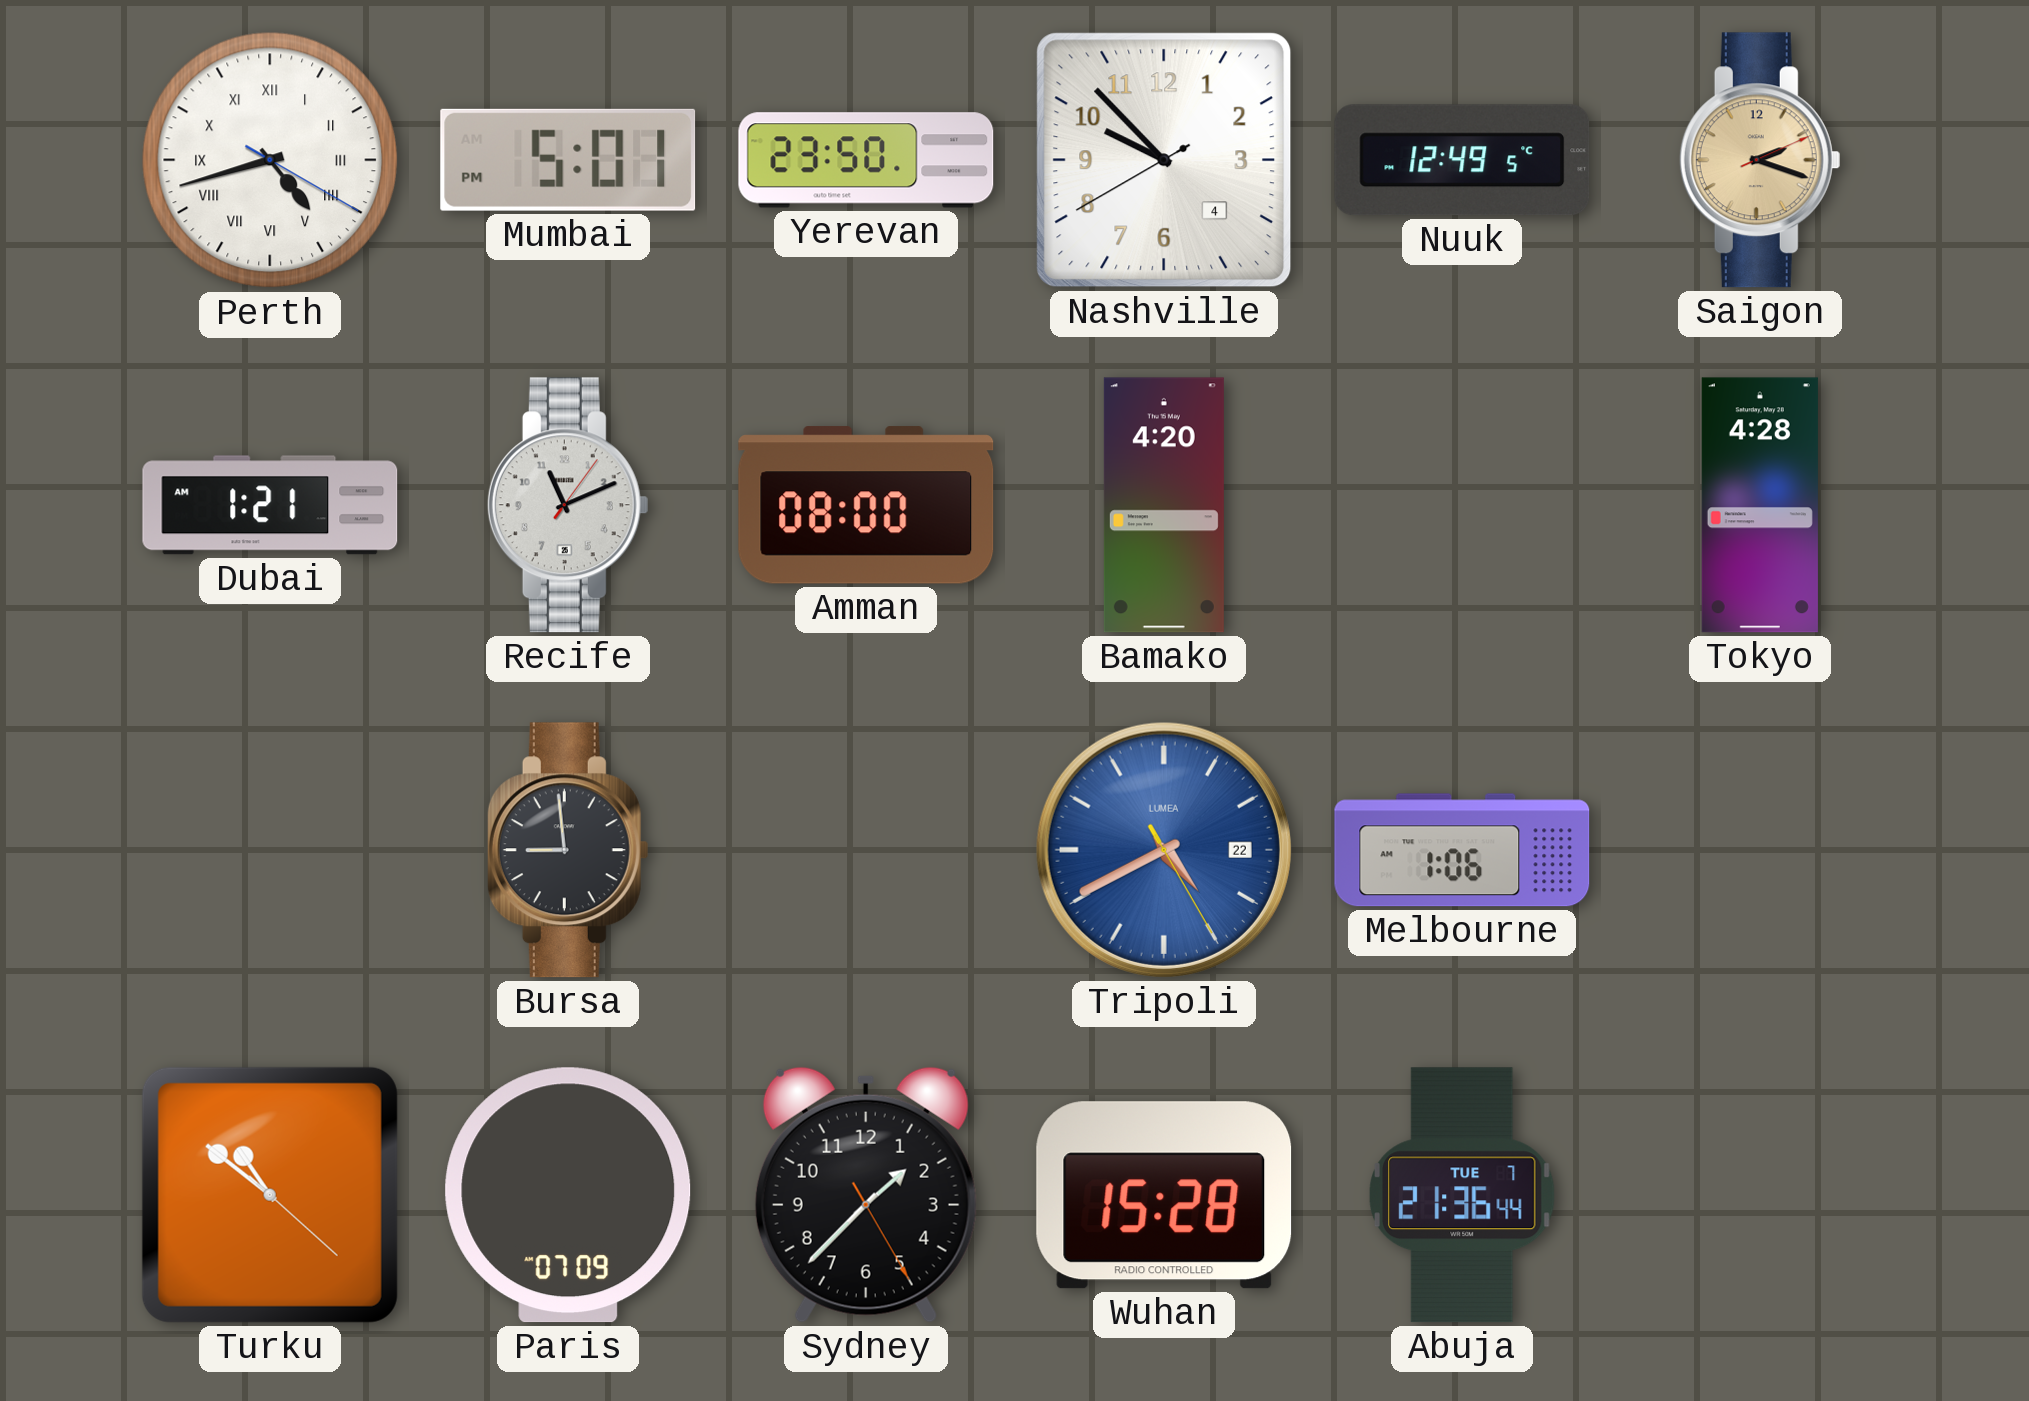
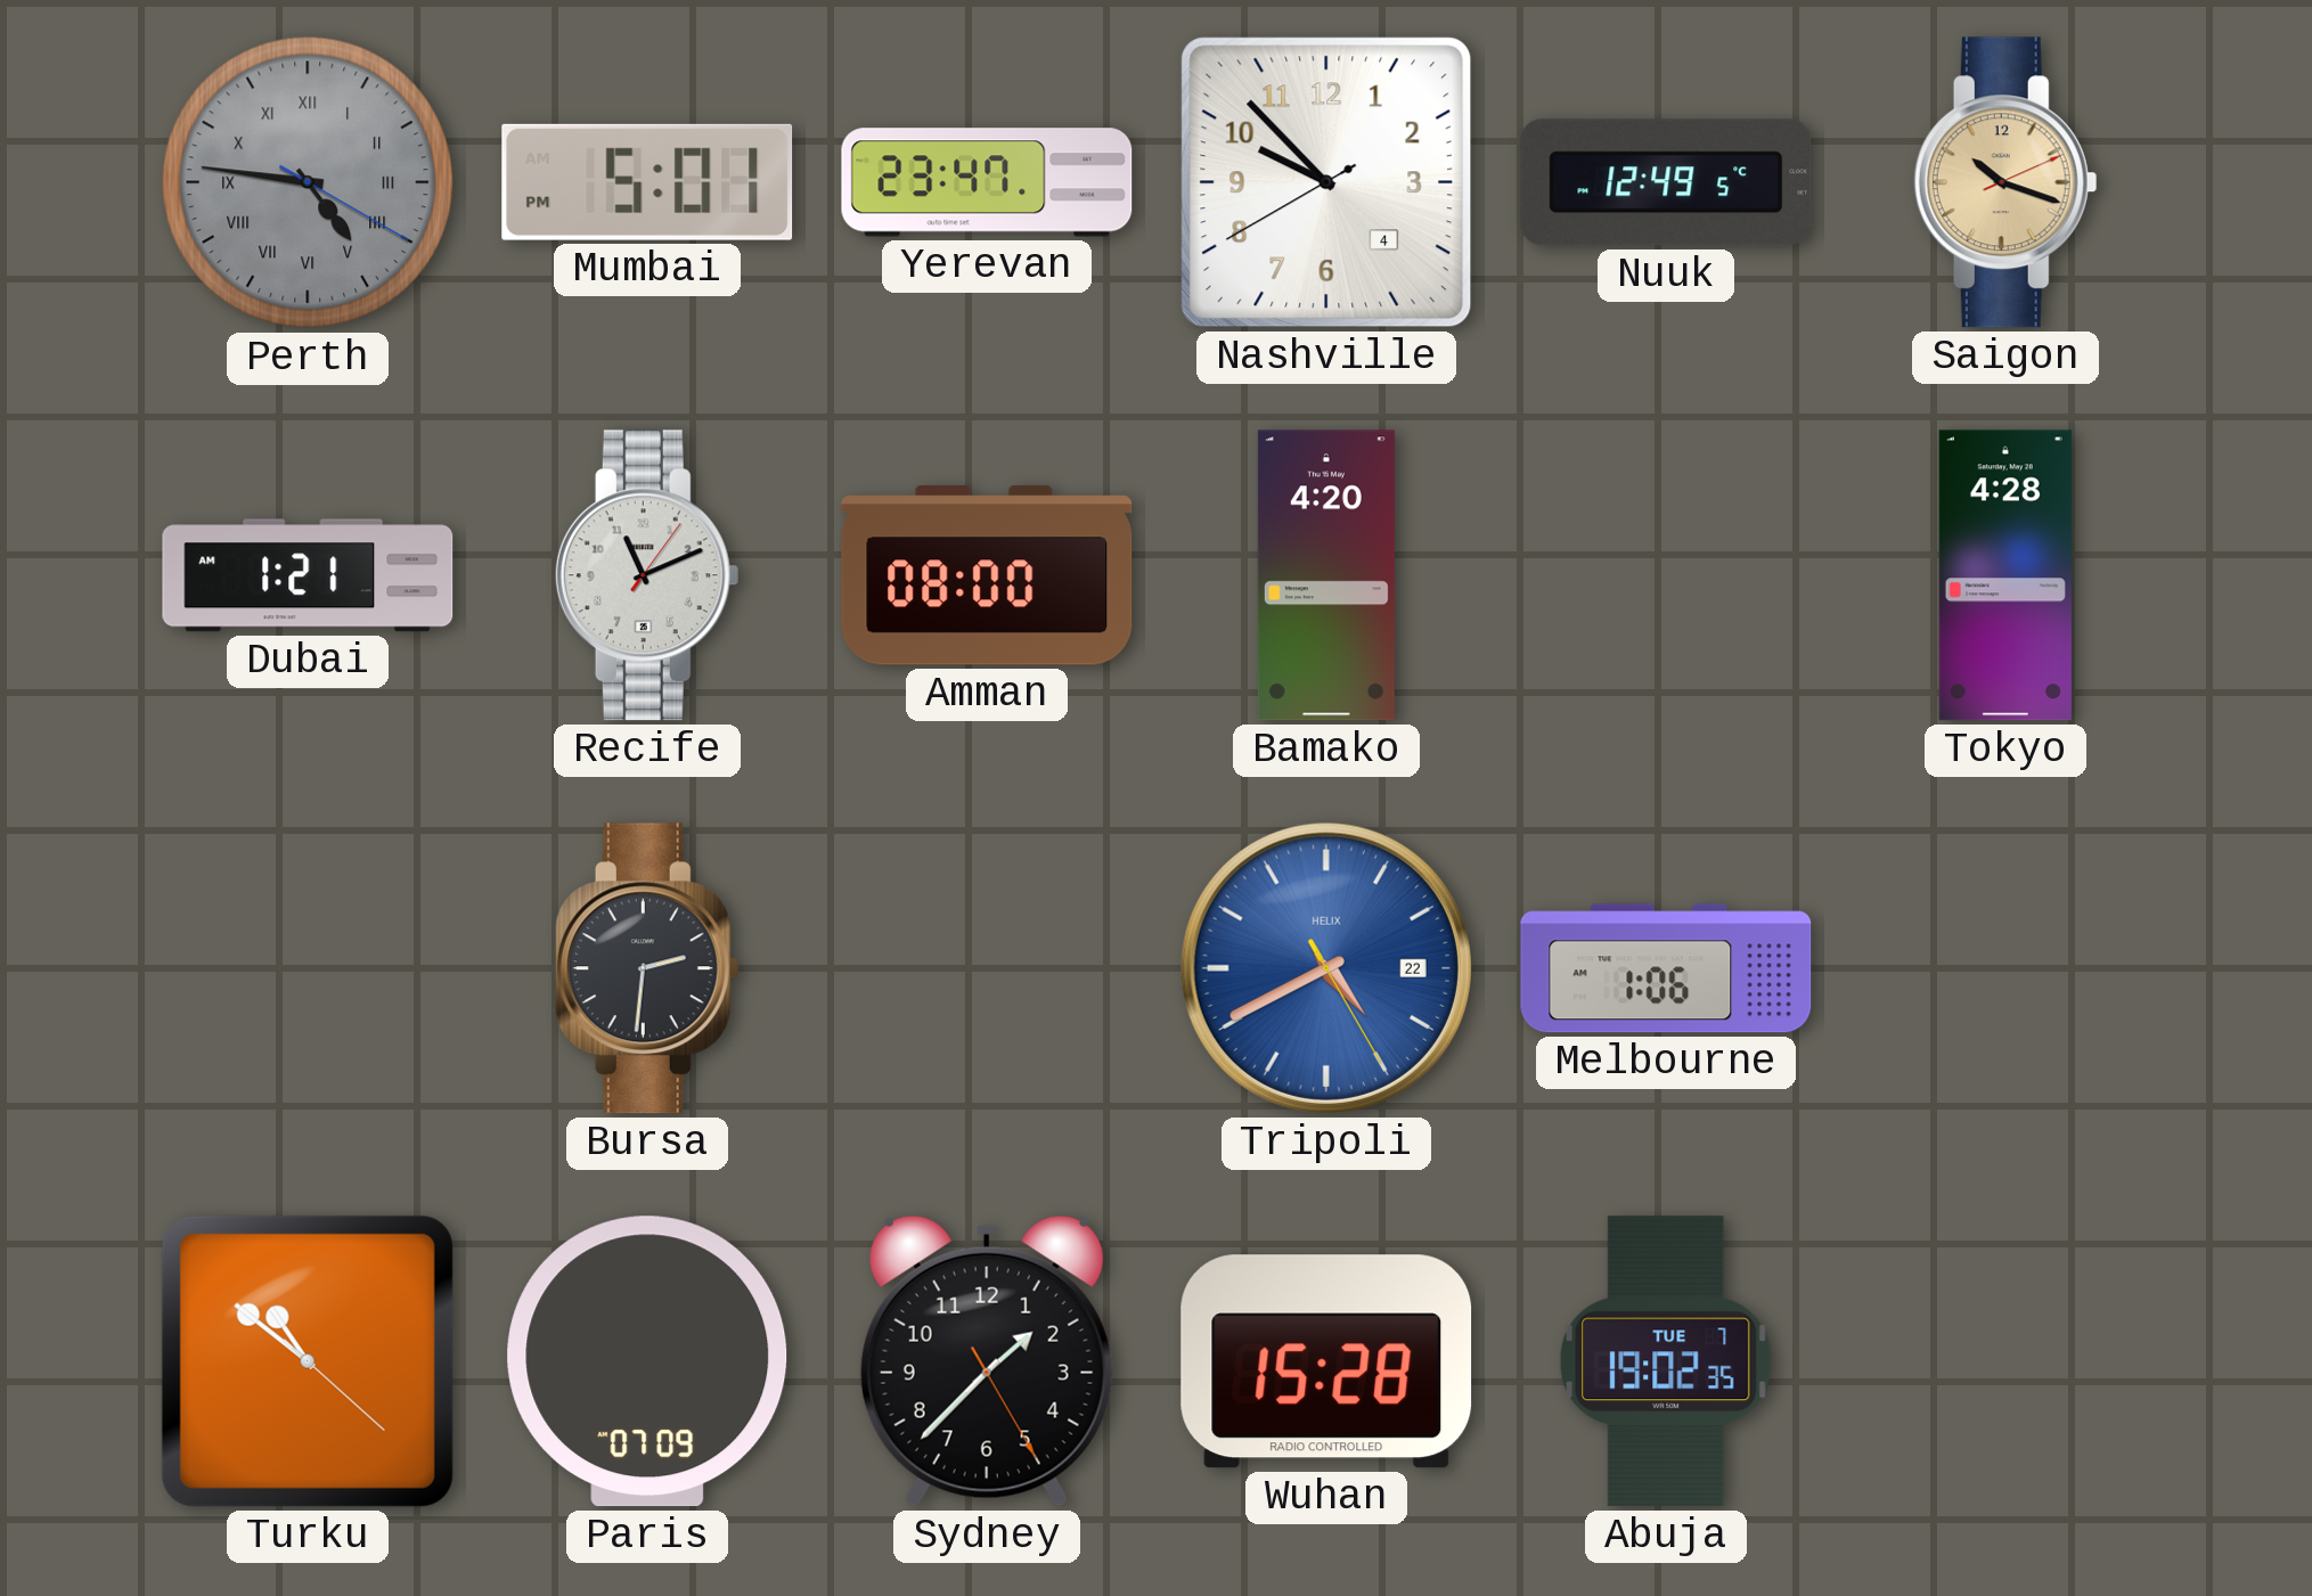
Perth: 4:42 -> 4:46 (308, 182)
Perth dial: white -> grey (308, 182)
Yerevan: 23:50 -> 23:47 (987, 182)
Saigon: 2:18 -> 10:18 (2005, 182)
Bursa: 8:59 -> 2:31 (647, 968)
Tripoli brand: LUMEA -> HELIX (1326, 968)
Abuja: 21:36 -> 19:02 (1667, 1361)
